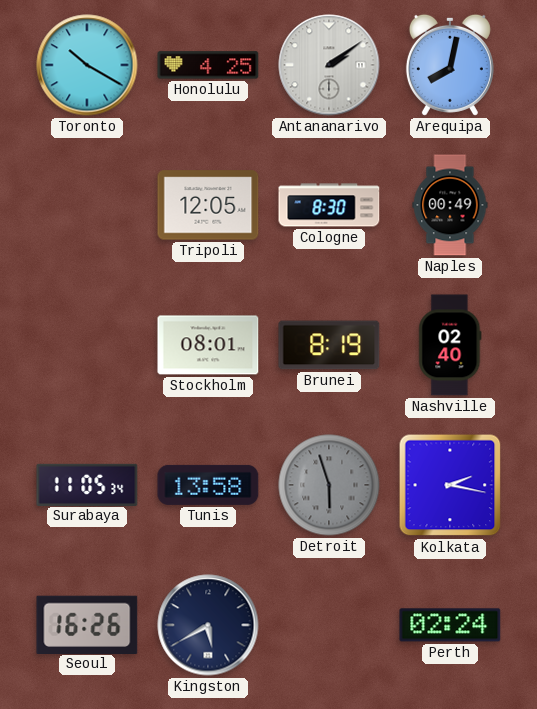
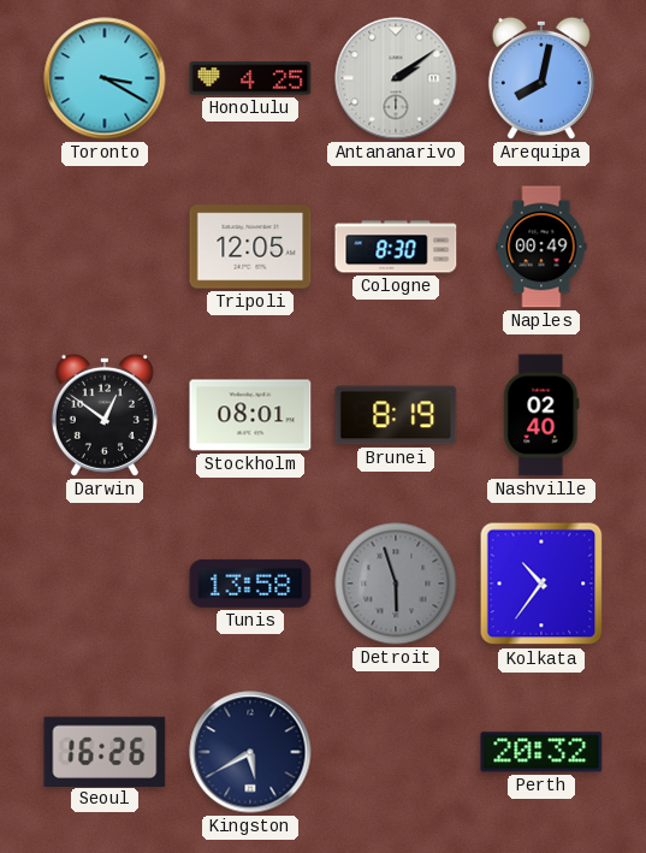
Toronto: 10:20 -> 3:20 (105, 78)
Darwin: none -> 12:51 (105, 415)
Surabaya: 11:05 -> none (87, 484)
Kolkata: 2:17 -> 10:36 (541, 584)
Perth: 02:24 -> 20:32 (541, 752)
